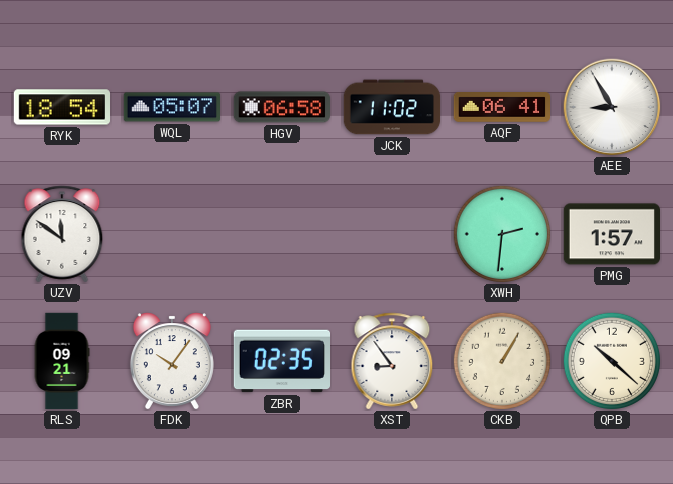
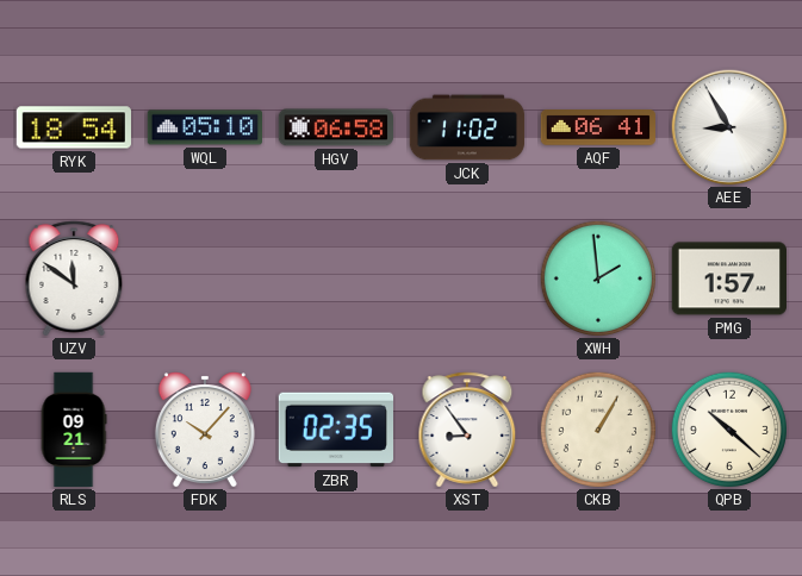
WQL: 05:07 -> 05:10 (204, 127)
XWH: 2:31 -> 1:59 (597, 277)
FDK: 10:06 -> 10:07 (205, 430)
